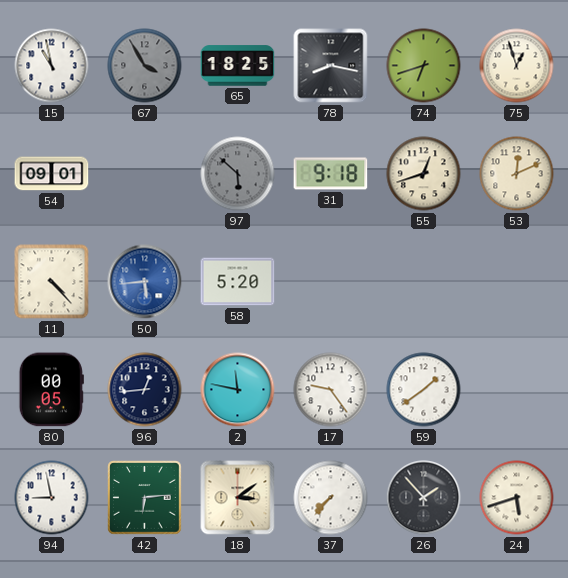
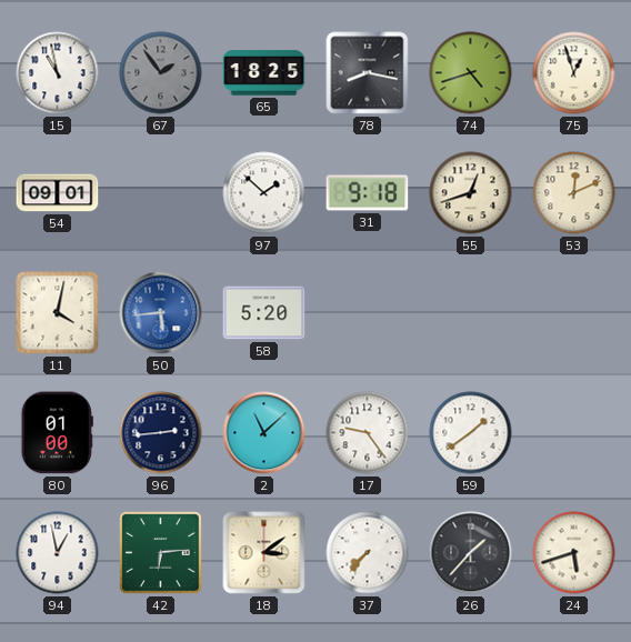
67: 3:55 -> 1:54 (161, 73)
74: 6:42 -> 4:42 (471, 73)
97: 5:52 -> 1:52 (264, 193)
97 dial: grey -> white (264, 193)
11: 4:23 -> 4:02 (58, 313)
80: 00:05 -> 01:00 (57, 433)
96: 12:44 -> 2:44 (161, 433)
2: 11:47 -> 11:08 (264, 433)
94: 8:58 -> 12:58 (58, 553)
26: 1:53 -> 1:37 (471, 553)
